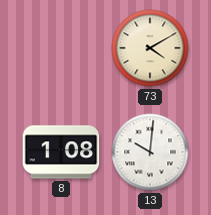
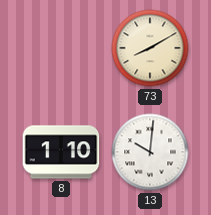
73: 4:10 -> 8:10 (150, 48)
8: 1:08 -> 1:10 (61, 152)
